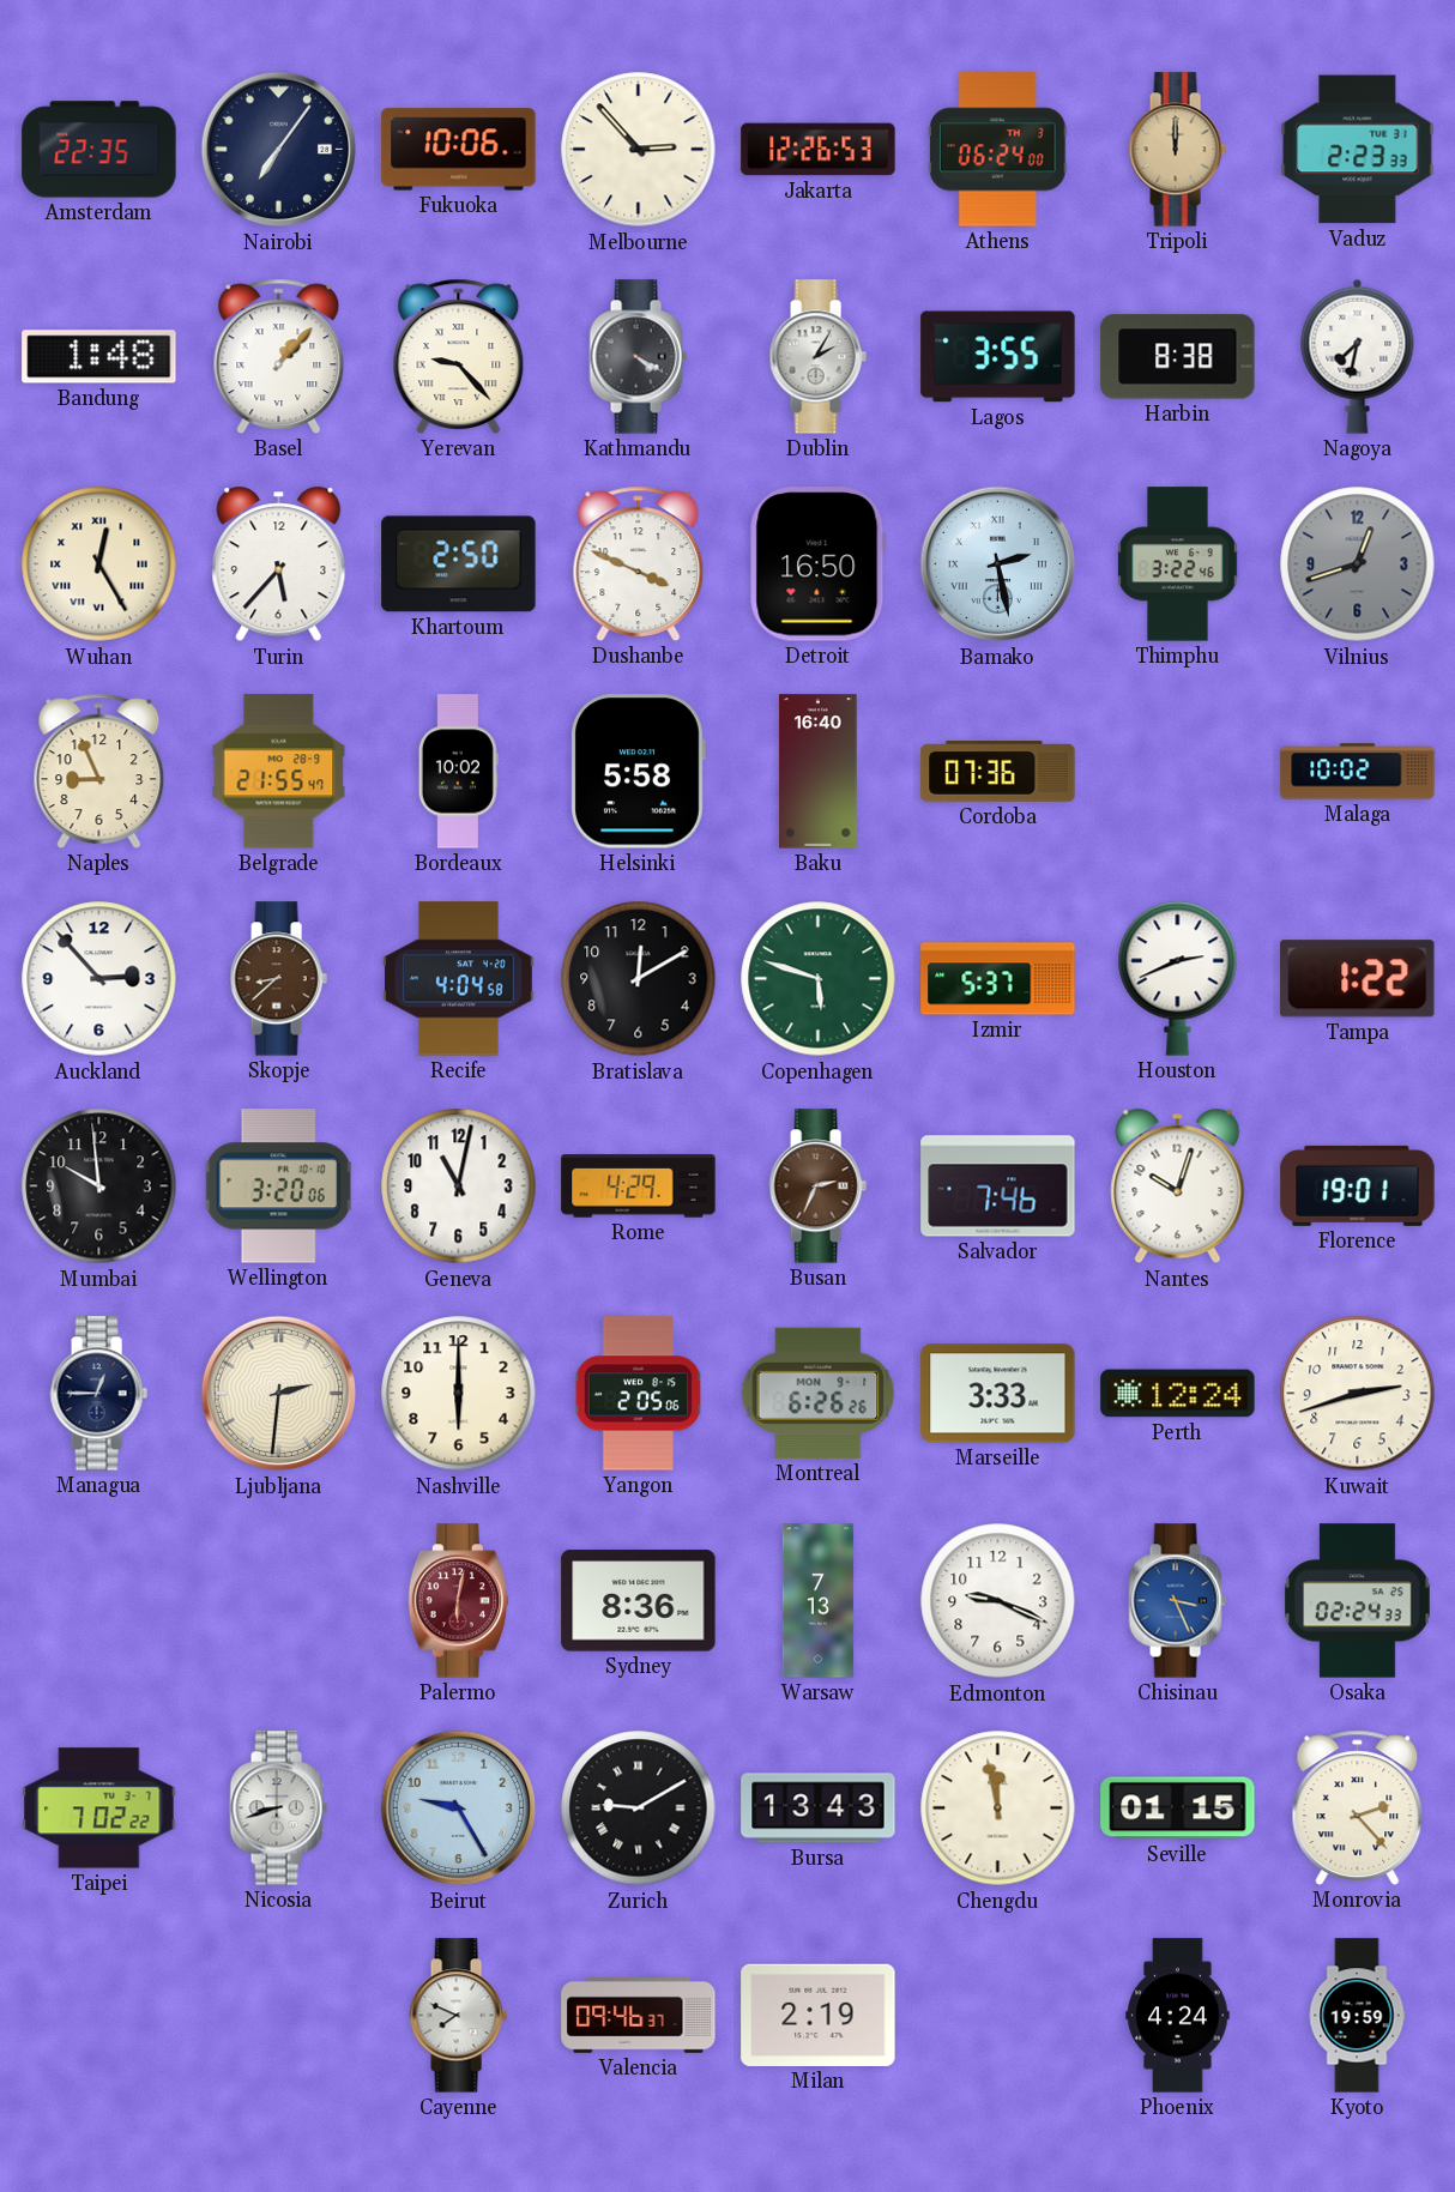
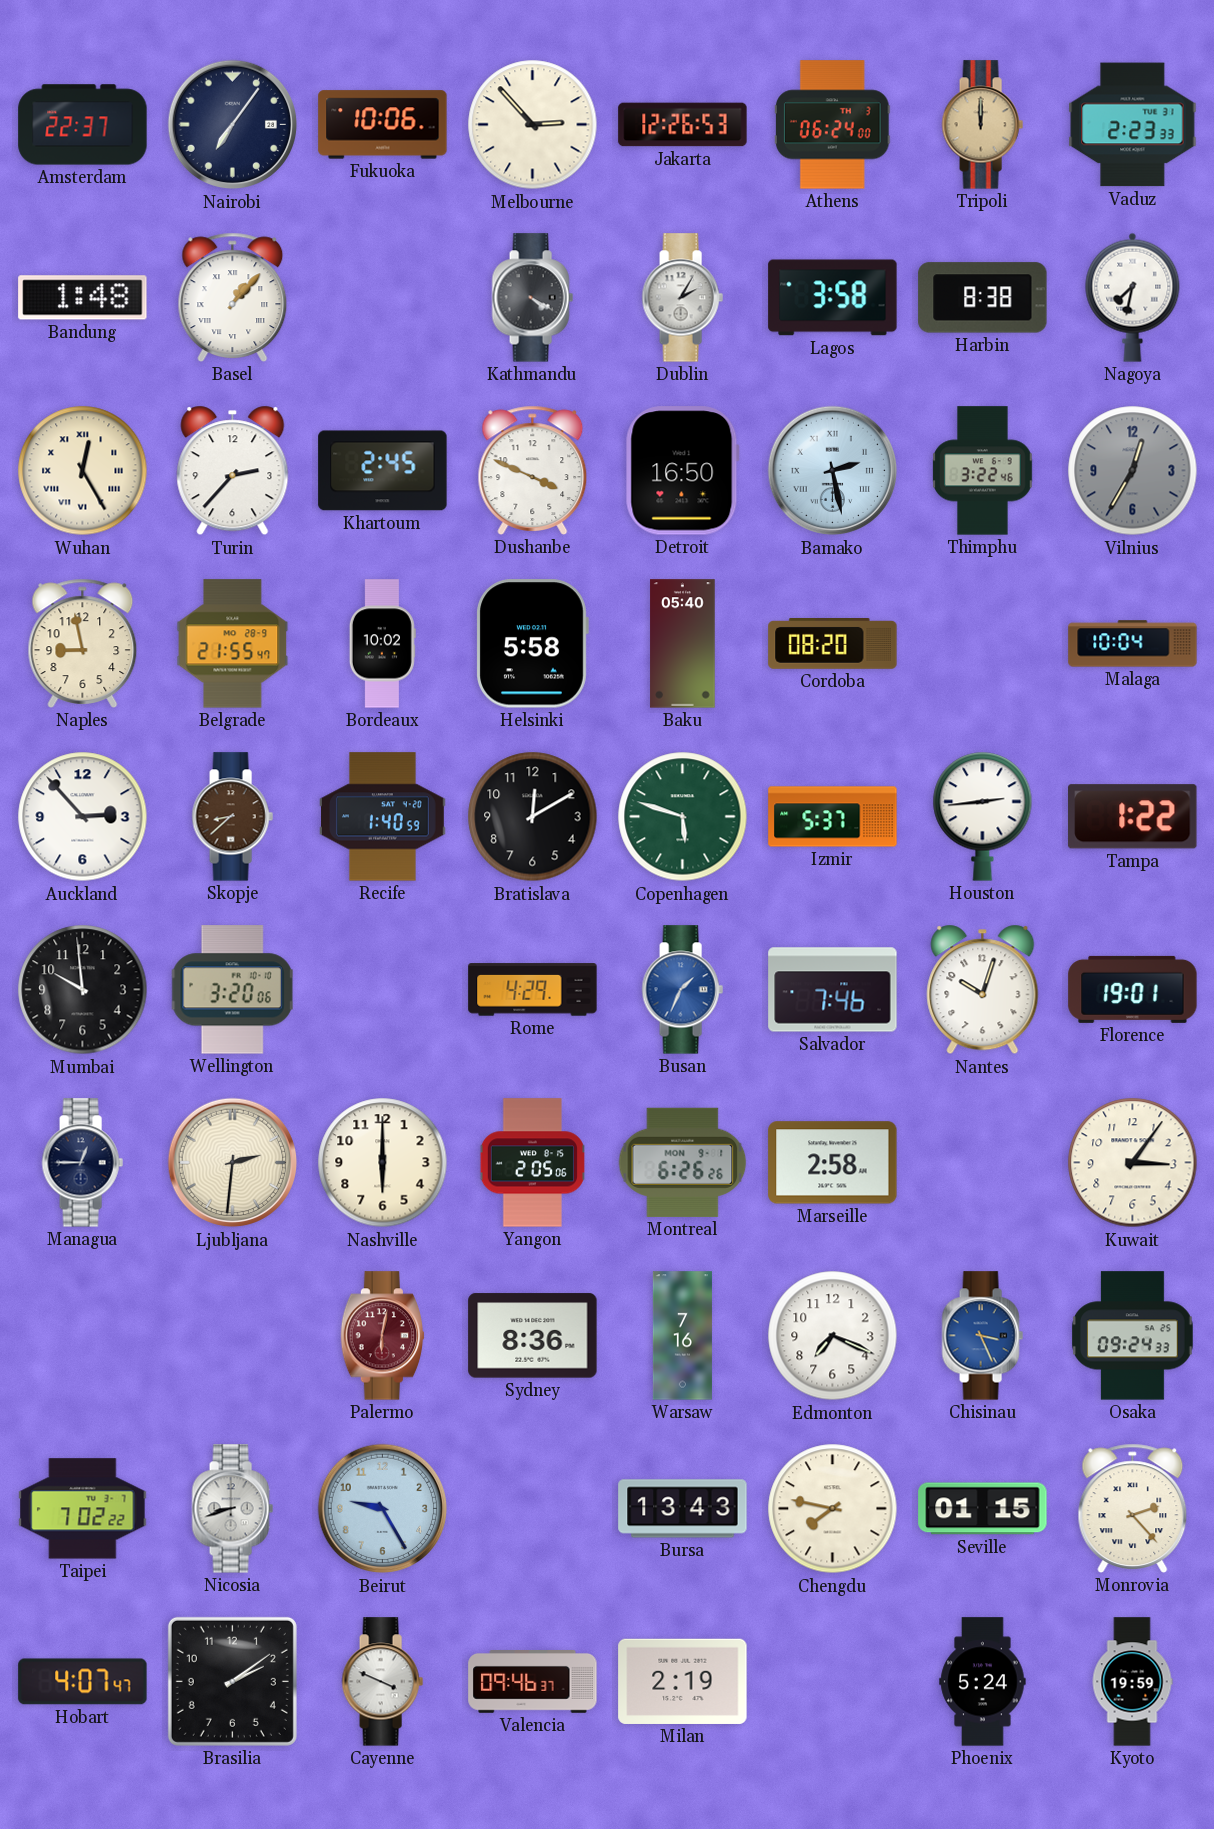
Amsterdam: 22:35 -> 22:37 (83, 125)
Yerevan: 9:23 -> none (459, 356)
Lagos: 3:55 -> 3:58 (833, 298)
Turin: 5:37 -> 2:37 (233, 471)
Khartoum: 2:50 -> 2:45 (383, 471)
Vilnius: 12:42 -> 12:35 (1133, 471)
Naples: 8:56 -> 8:58 (83, 643)
Baku: 16:40 -> 05:40 (683, 644)
Cordoba: 07:36 -> 08:20 (833, 644)
Malaga: 10:02 -> 10:04 (1133, 644)
Recife: 4:04 -> 1:40 (383, 817)
Houston: 2:41 -> 2:44 (983, 816)
Geneva: 11:02 -> none (459, 1186)
Busan: 2:34 -> 1:34 (682, 990)
Busan dial: brown -> blue (682, 990)
Marseille: 3:33 -> 2:58 (833, 1163)
Perth: 12:24 -> none (1178, 1394)
Kuwait: 2:42 -> 3:06 (1133, 1163)
Warsaw: 7:13 -> 7:16 (682, 1336)
Edmonton: 9:19 -> 7:19 (833, 1336)
Osaka: 02:24 -> 09:24 (1133, 1336)
Zurich: 9:10 -> none (639, 1808)
Chengdu: 11:58 -> 7:47 (833, 1509)
Hobart: none -> 4:07 (83, 1682)
Brasilia: none -> 2:09 (232, 1681)
Cayenne: 7:49 -> 3:49 (382, 1682)
Phoenix: 4:24 -> 5:24 (983, 1682)
